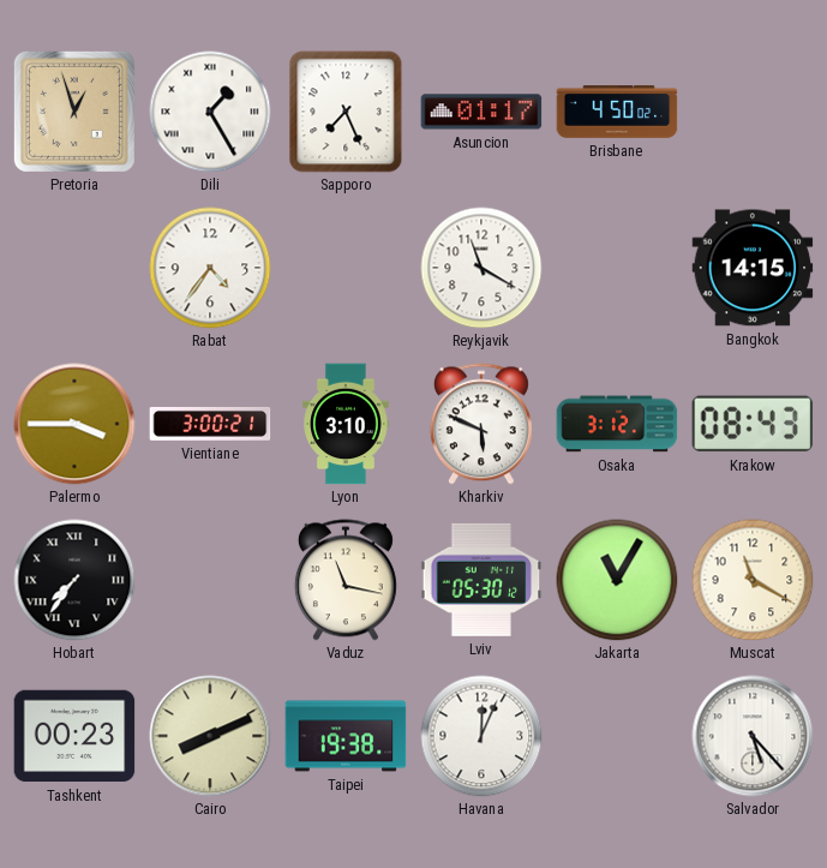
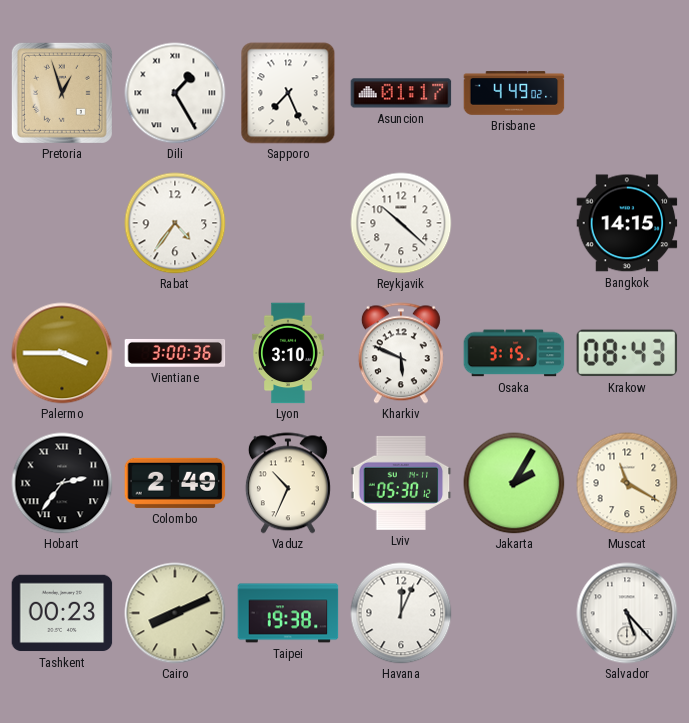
Brisbane: 4:50 -> 4:49 (514, 93)
Reykjavik: 11:20 -> 10:22 (401, 223)
Vientiane: 3:00:21 -> 3:00:36 (175, 353)
Osaka: 3:12 -> 3:15 (514, 353)
Hobart: 7:36 -> 2:36 (62, 483)
Colombo: none -> 2:49 (175, 483)
Vaduz: 11:17 -> 10:34 (288, 483)
Jakarta: 11:05 -> 2:05 (514, 483)
